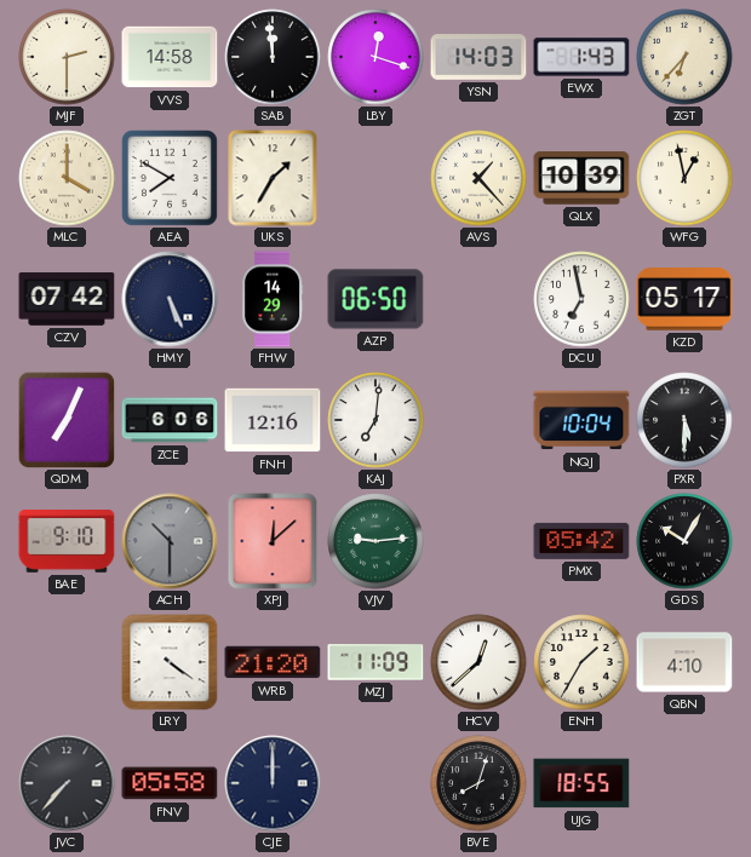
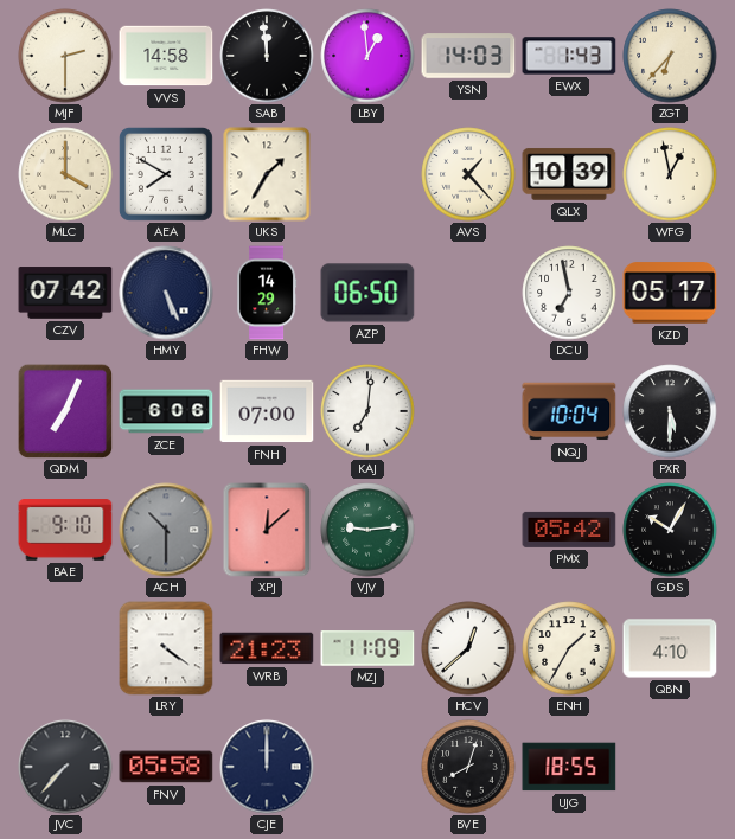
LBY: 12:18 -> 12:59 (367, 56)
FNH: 12:16 -> 07:00 (267, 411)
WRB: 21:20 -> 21:23 (267, 648)
